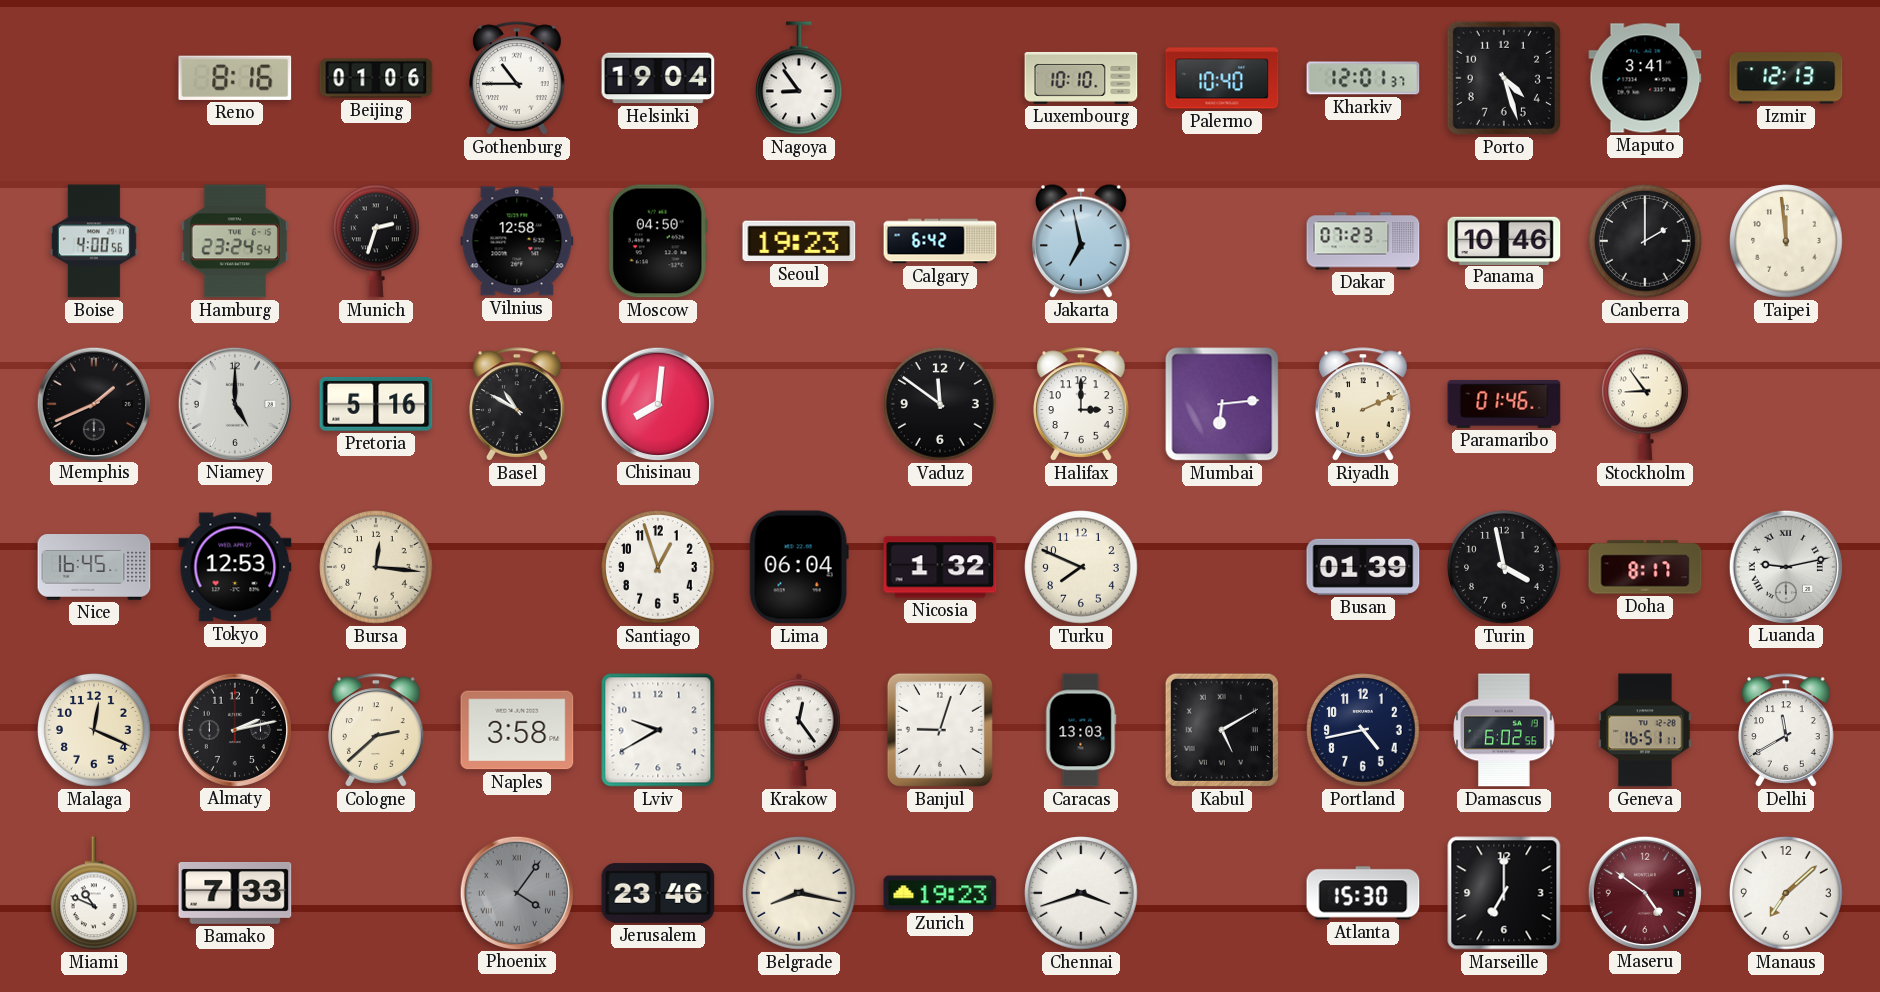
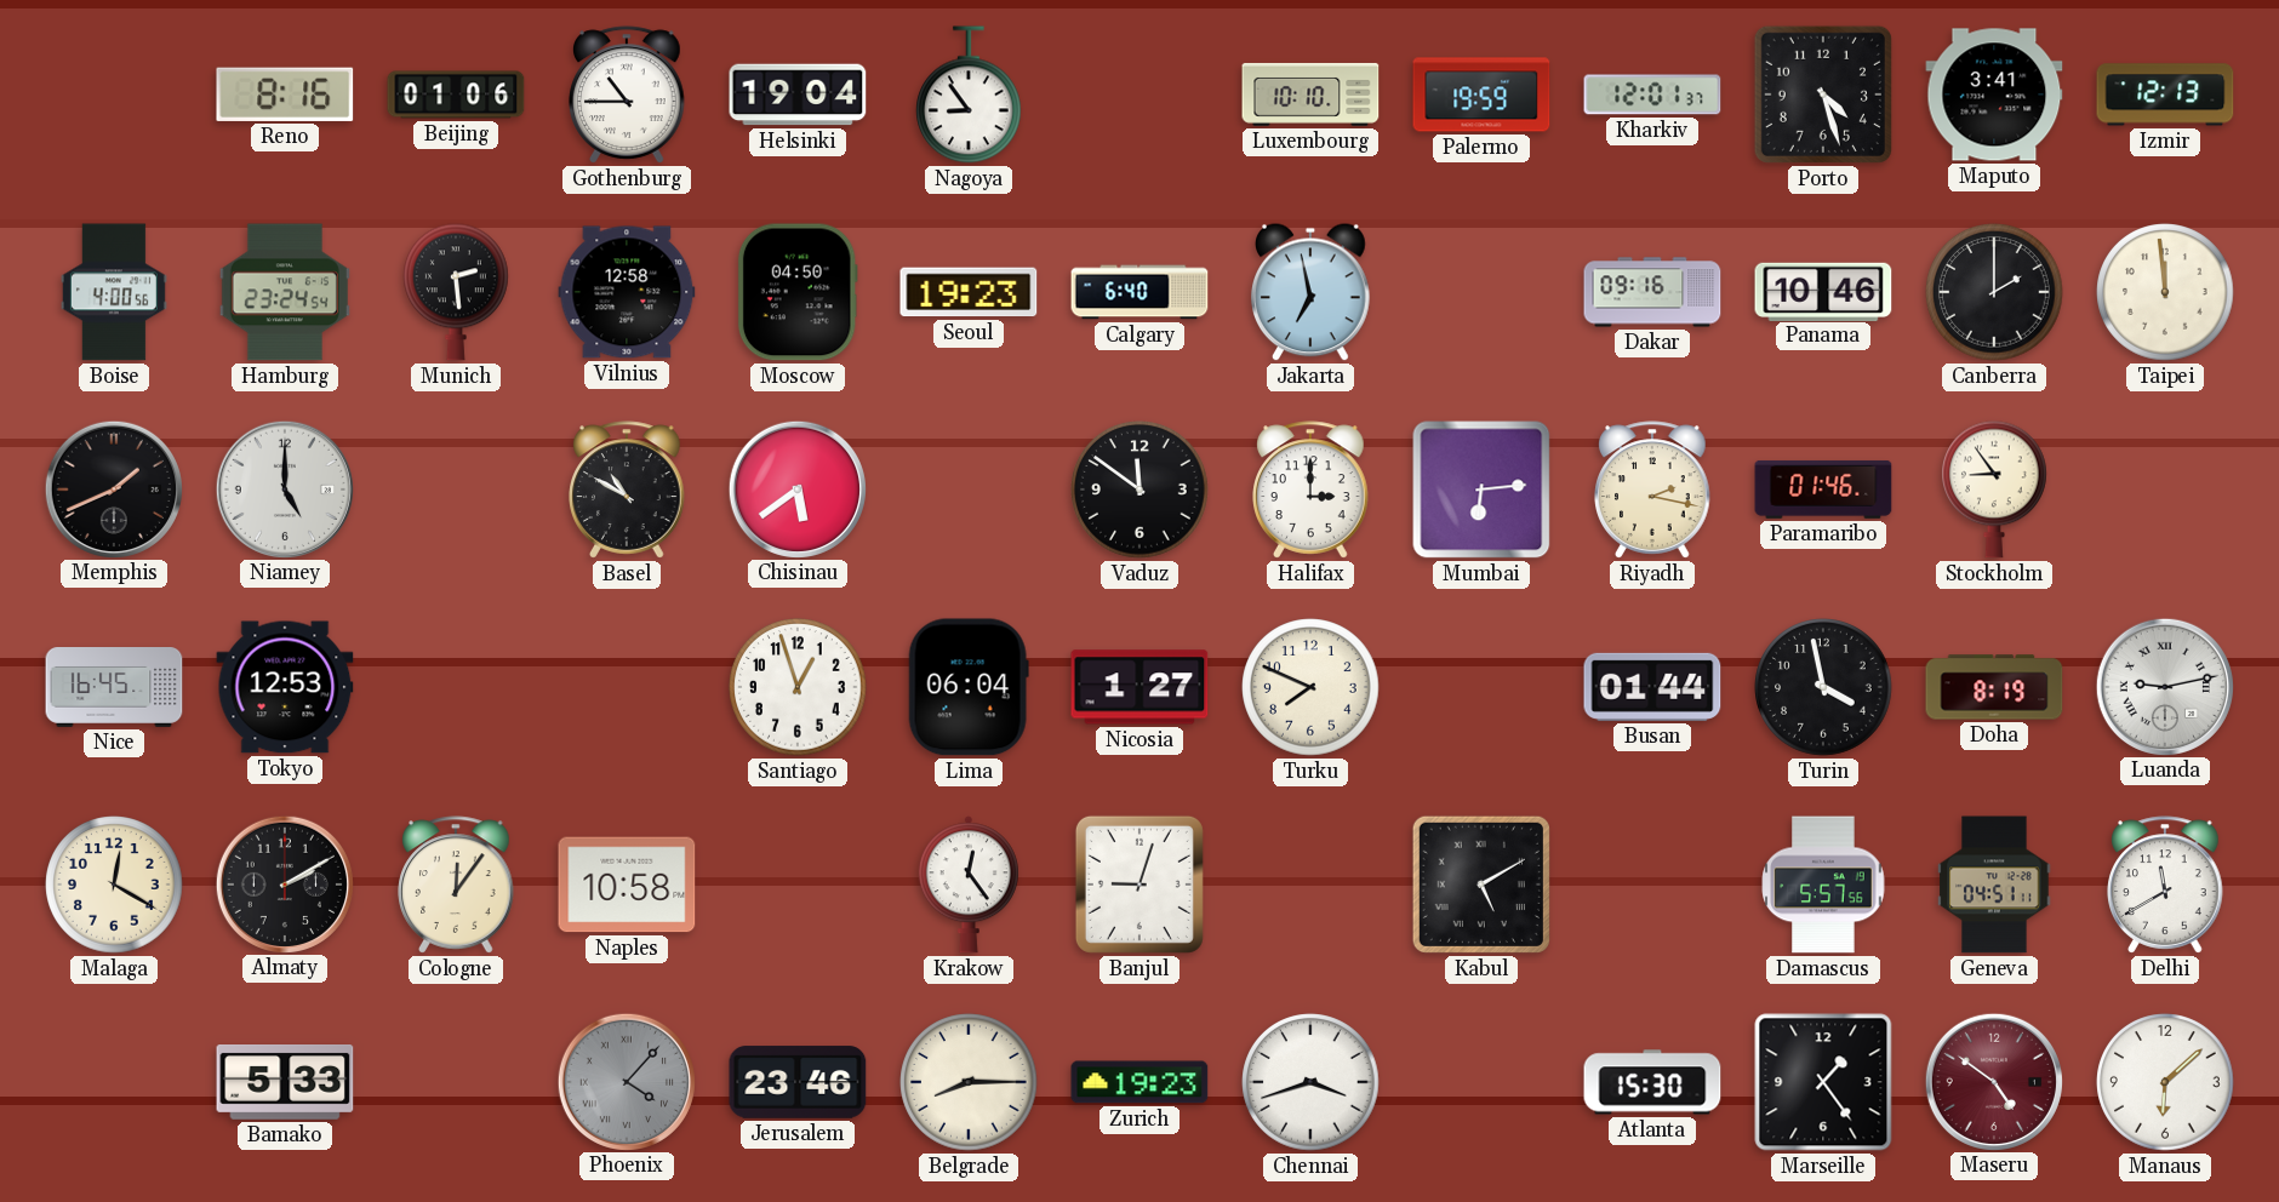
Palermo: 10:40 -> 19:59 (1481, 95)
Munich: 2:33 -> 2:29 (457, 292)
Calgary: 6:42 -> 6:40 (1139, 292)
Dakar: 07:23 -> 09:16 (1652, 292)
Pretoria: 5:16 -> none (376, 404)
Chisinau: 8:01 -> 5:39 (796, 488)
Riyadh: 2:11 -> 2:17 (1652, 490)
Bursa: 12:16 -> none (376, 567)
Nicosia: 1:32 -> 1:27 (1139, 687)
Busan: 01:39 -> 01:44 (1652, 687)
Doha: 8:17 -> 8:19 (1994, 687)
Malaga: 12:19 -> 12:20 (114, 885)
Almaty: 2:13 -> 2:10 (284, 883)
Cologne: 2:38 -> 12:06 (456, 885)
Naples: 3:58 -> 10:58 (627, 885)
Lviv: 9:40 -> none (658, 730)
Caracas: 13:03 -> none (1081, 730)
Portland: 4:43 -> none (1363, 730)
Damascus: 6:02 -> 5:57 (1823, 885)
Geneva: 16:51 -> 04:51 (1994, 885)
Miami: 10:49 -> none (95, 893)
Bamako: 7:33 -> 5:33 (285, 1083)
Phoenix: 4:06 -> 4:07 (626, 1081)
Belgrade: 8:17 -> 8:15 (969, 1082)
Marseille: 7:00 -> 1:24 (1823, 1082)
Manaus: 7:08 -> 6:08 (2165, 1082)
